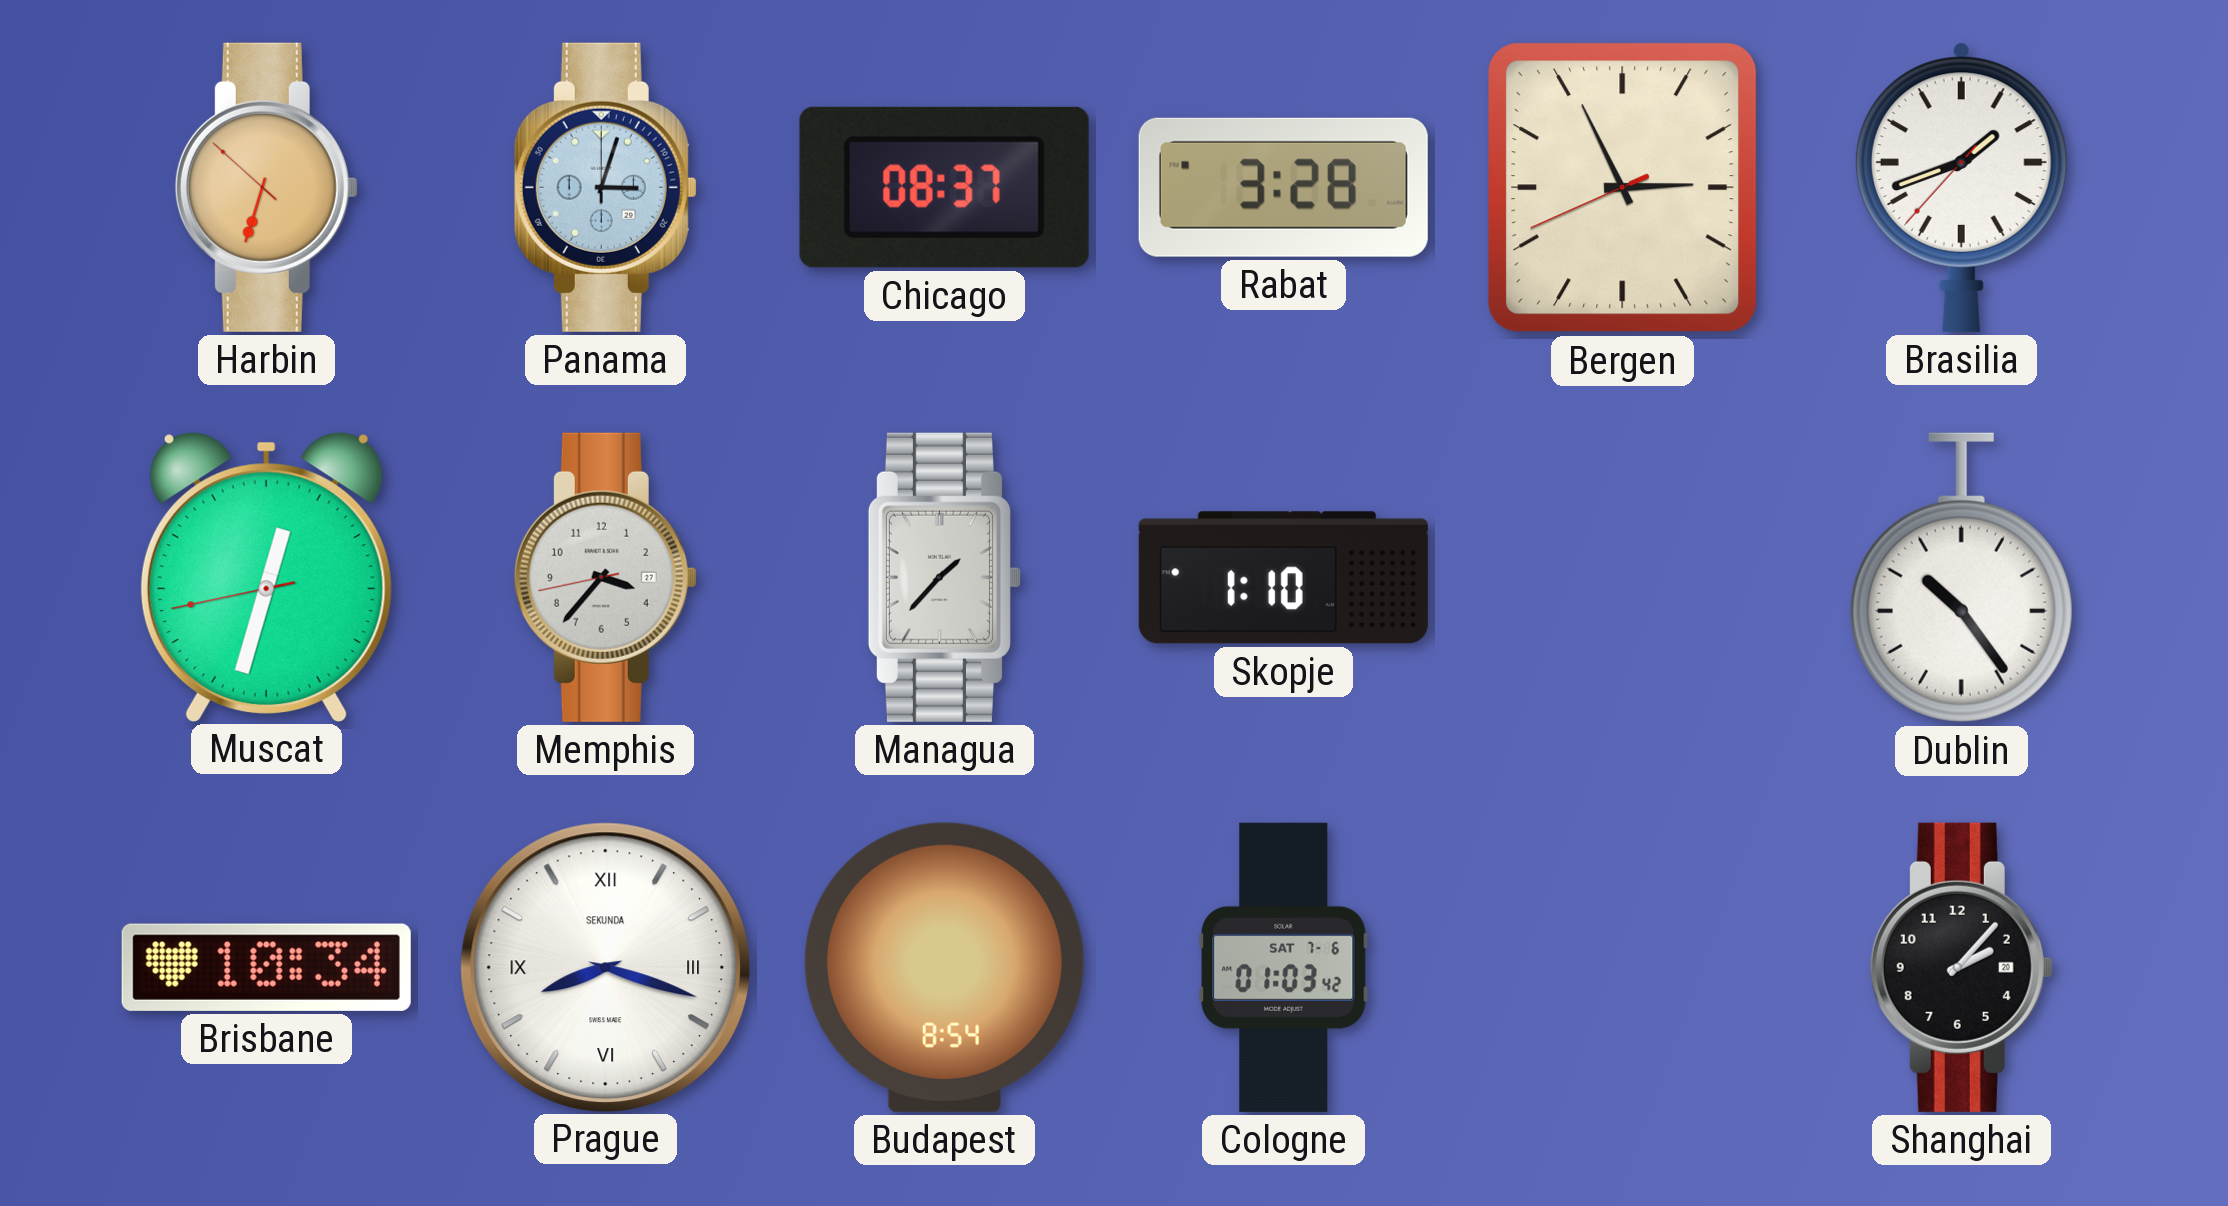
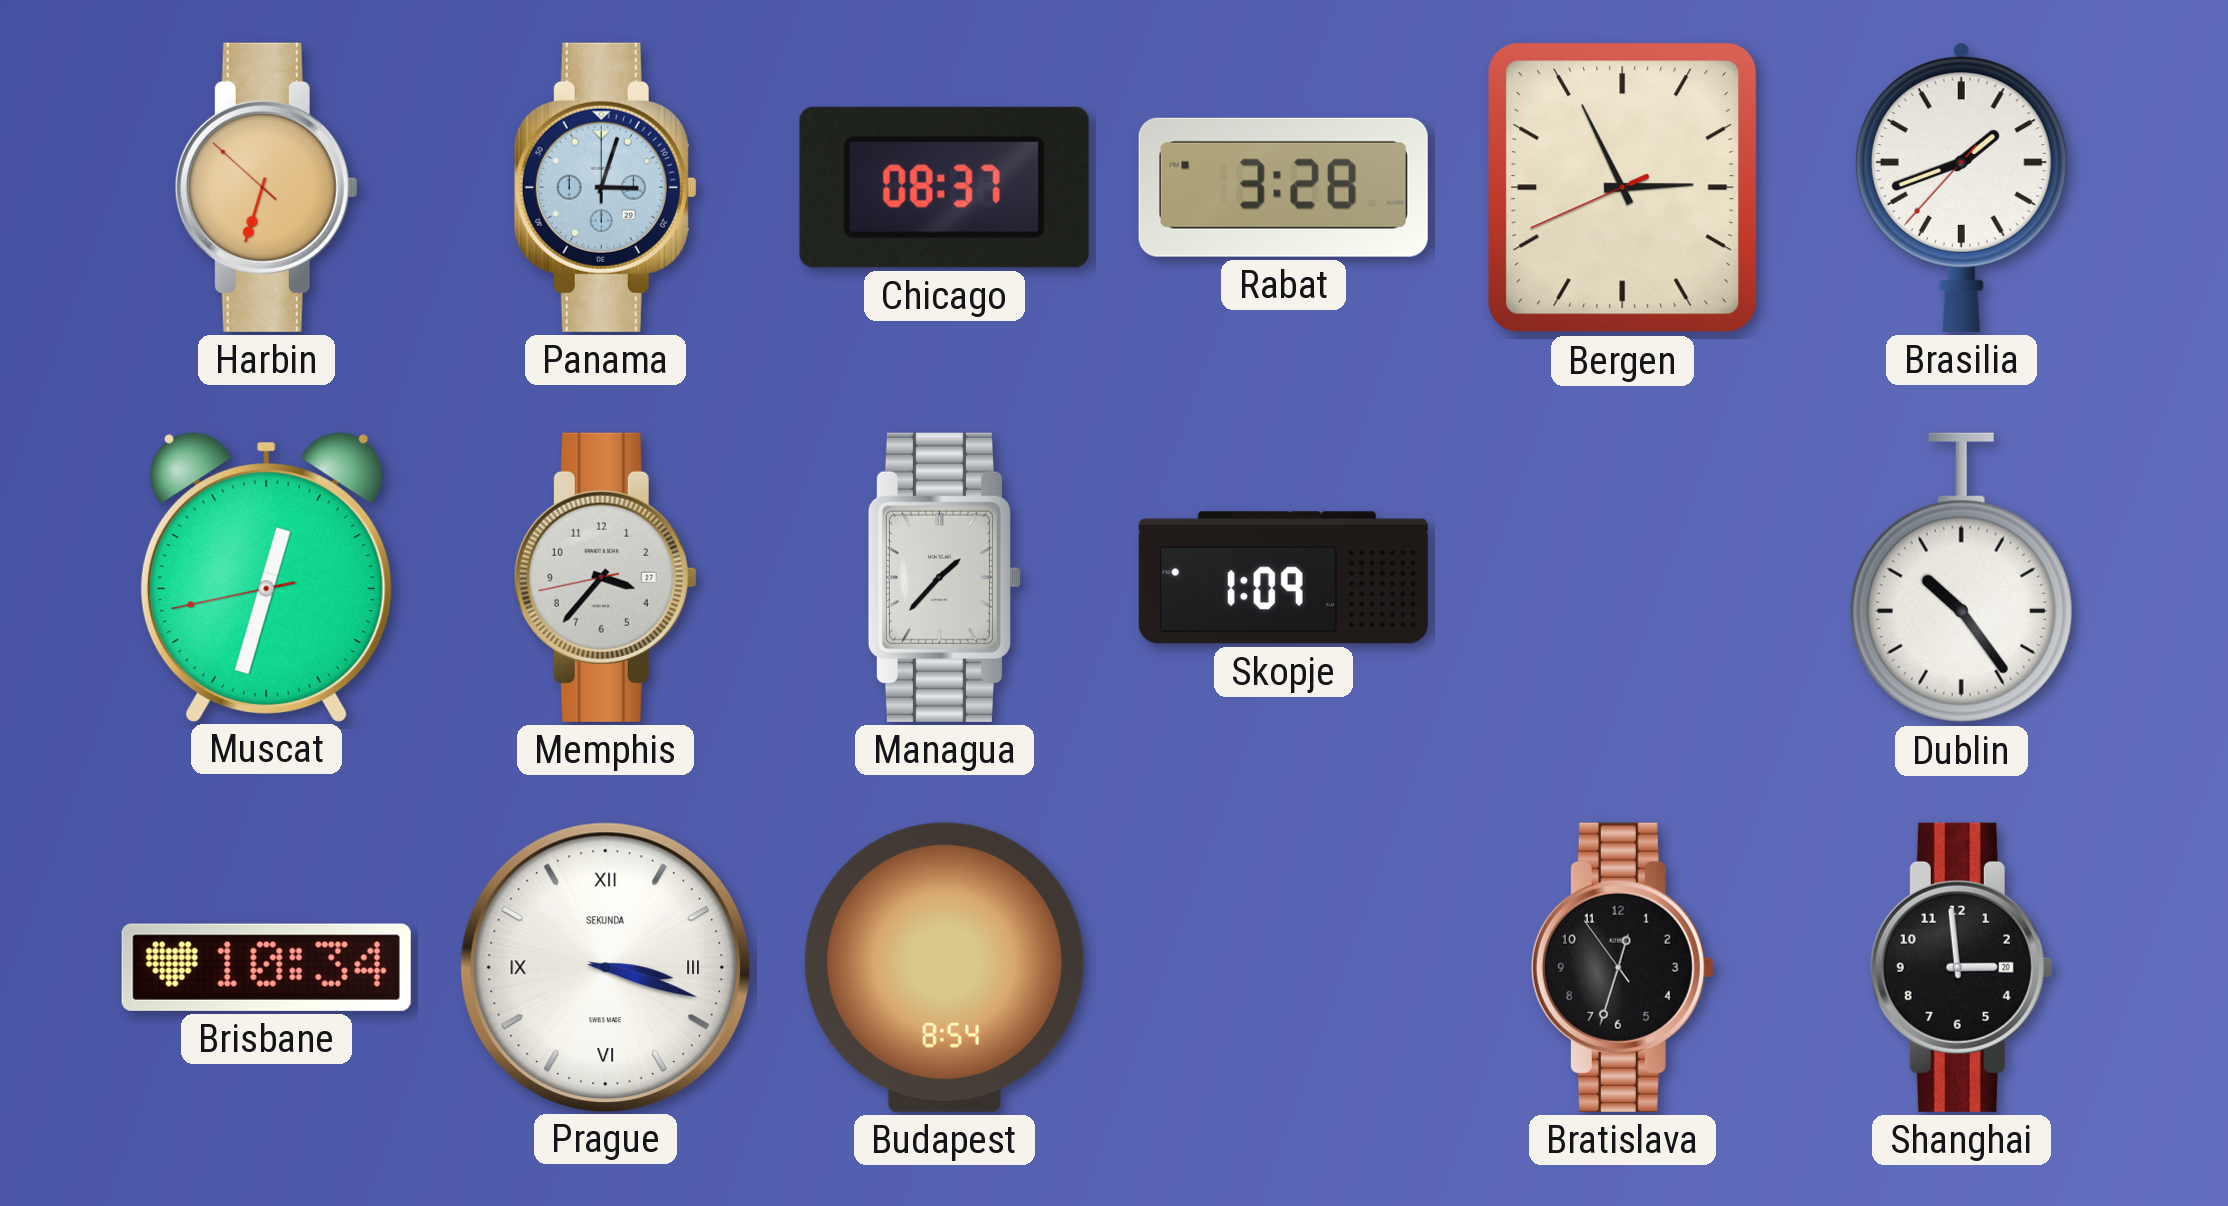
Skopje: 1:10 -> 1:09 (1283, 578)
Prague: 8:18 -> 3:18 (605, 967)
Cologne: 01:03 -> none (1284, 967)
Bratislava: none -> 12:32 (1622, 967)
Shanghai: 2:07 -> 2:59 (1961, 967)
